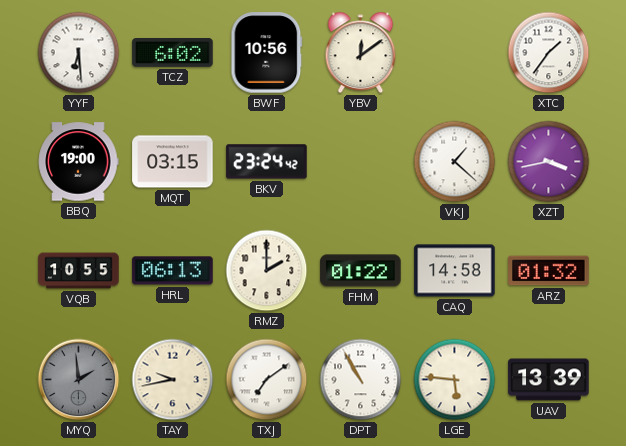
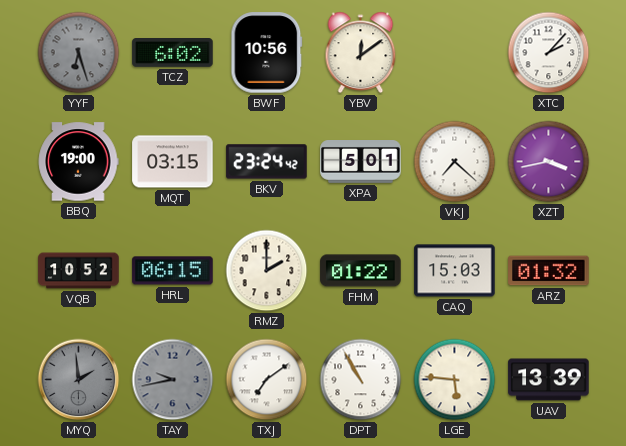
YYF: 6:29 -> 6:27 (79, 53)
YYF dial: white -> grey (79, 53)
XTC: 1:36 -> 2:07 (549, 53)
XPA: none -> 5:01 (361, 162)
VKJ: 1:22 -> 7:22 (455, 162)
VQB: 10:55 -> 10:52 (79, 271)
HRL: 06:13 -> 06:15 (173, 271)
CAQ: 14:58 -> 15:03 (455, 271)
TAY dial: cream -> grey (173, 380)
